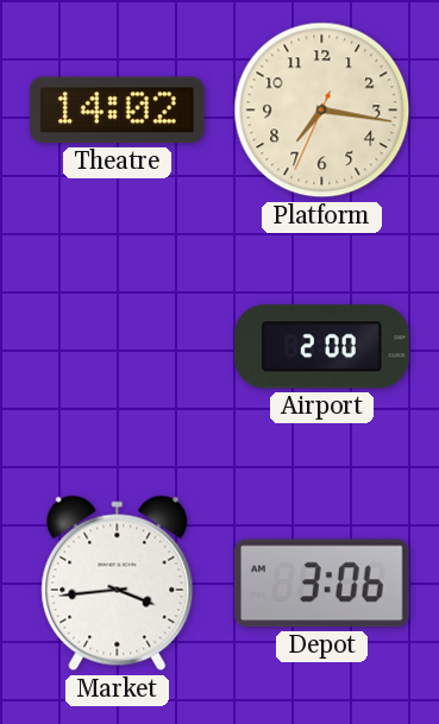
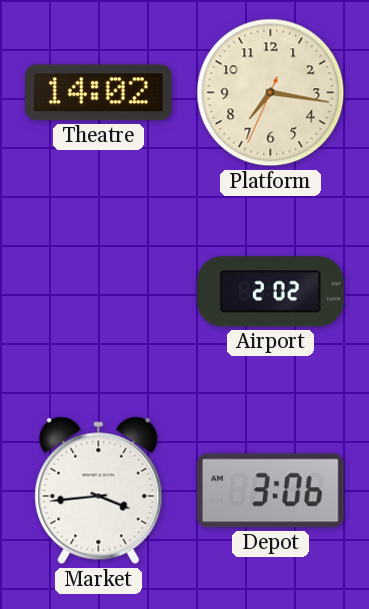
Airport: 2:00 -> 2:02 (271, 292)
